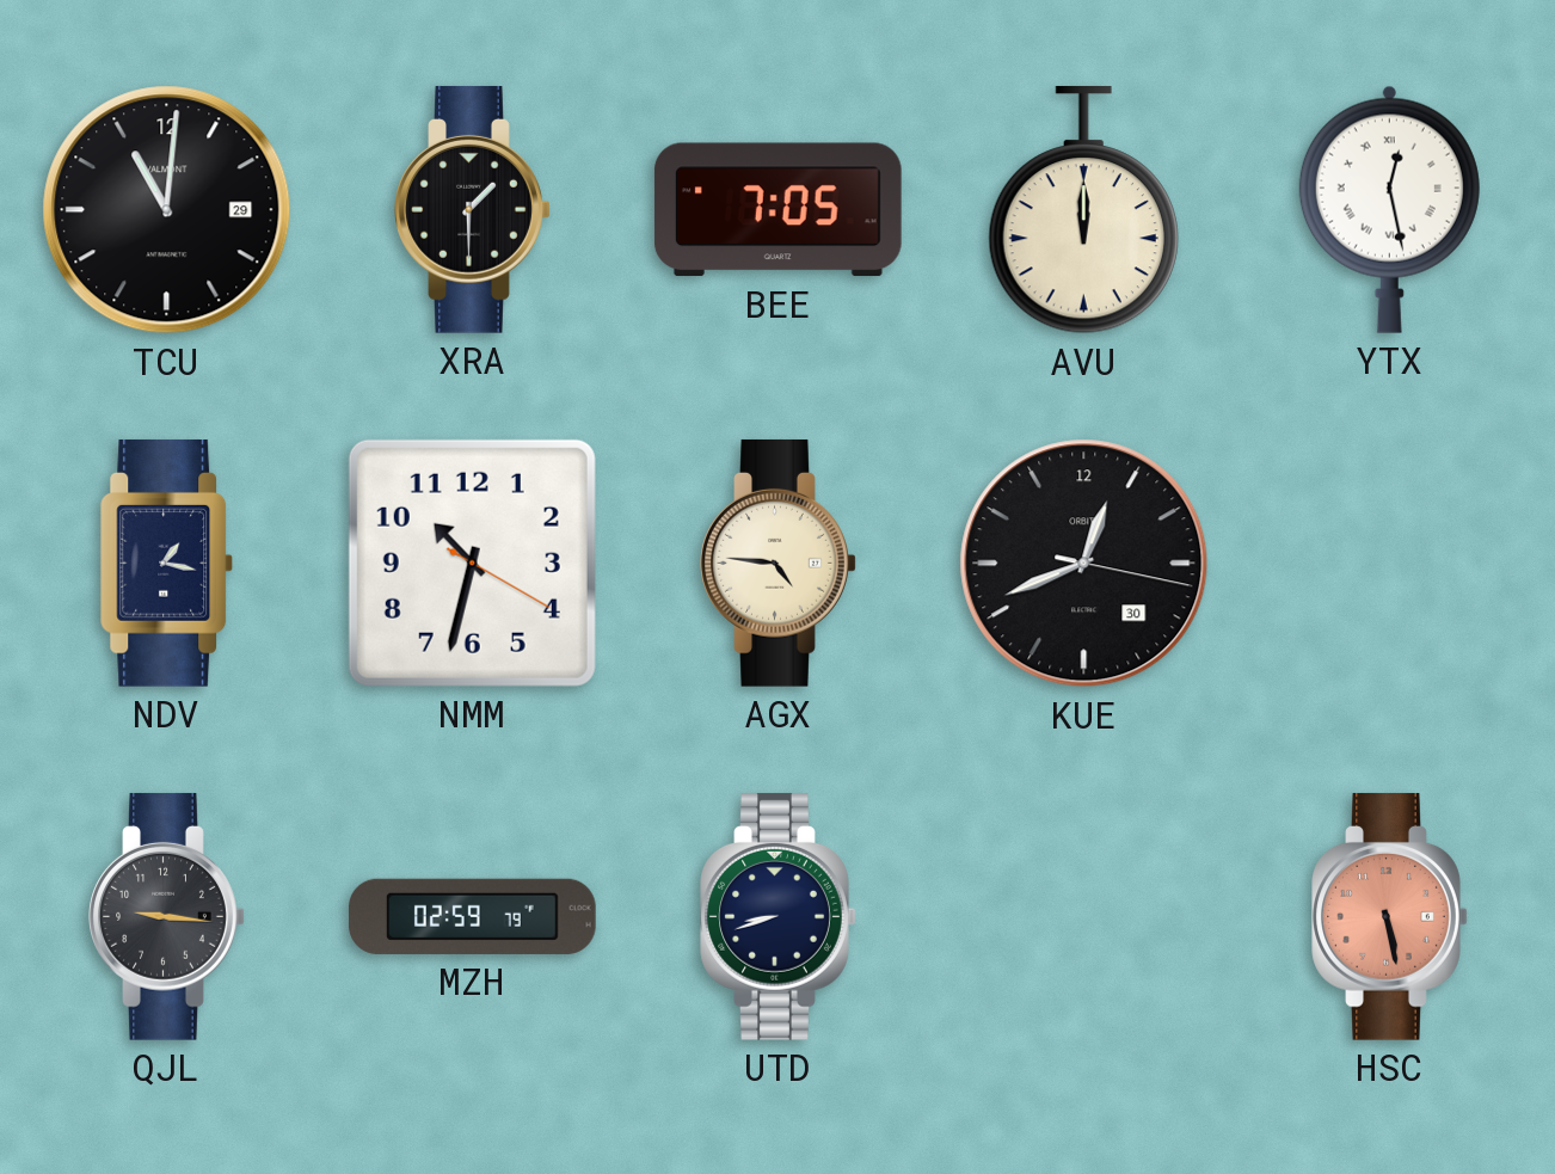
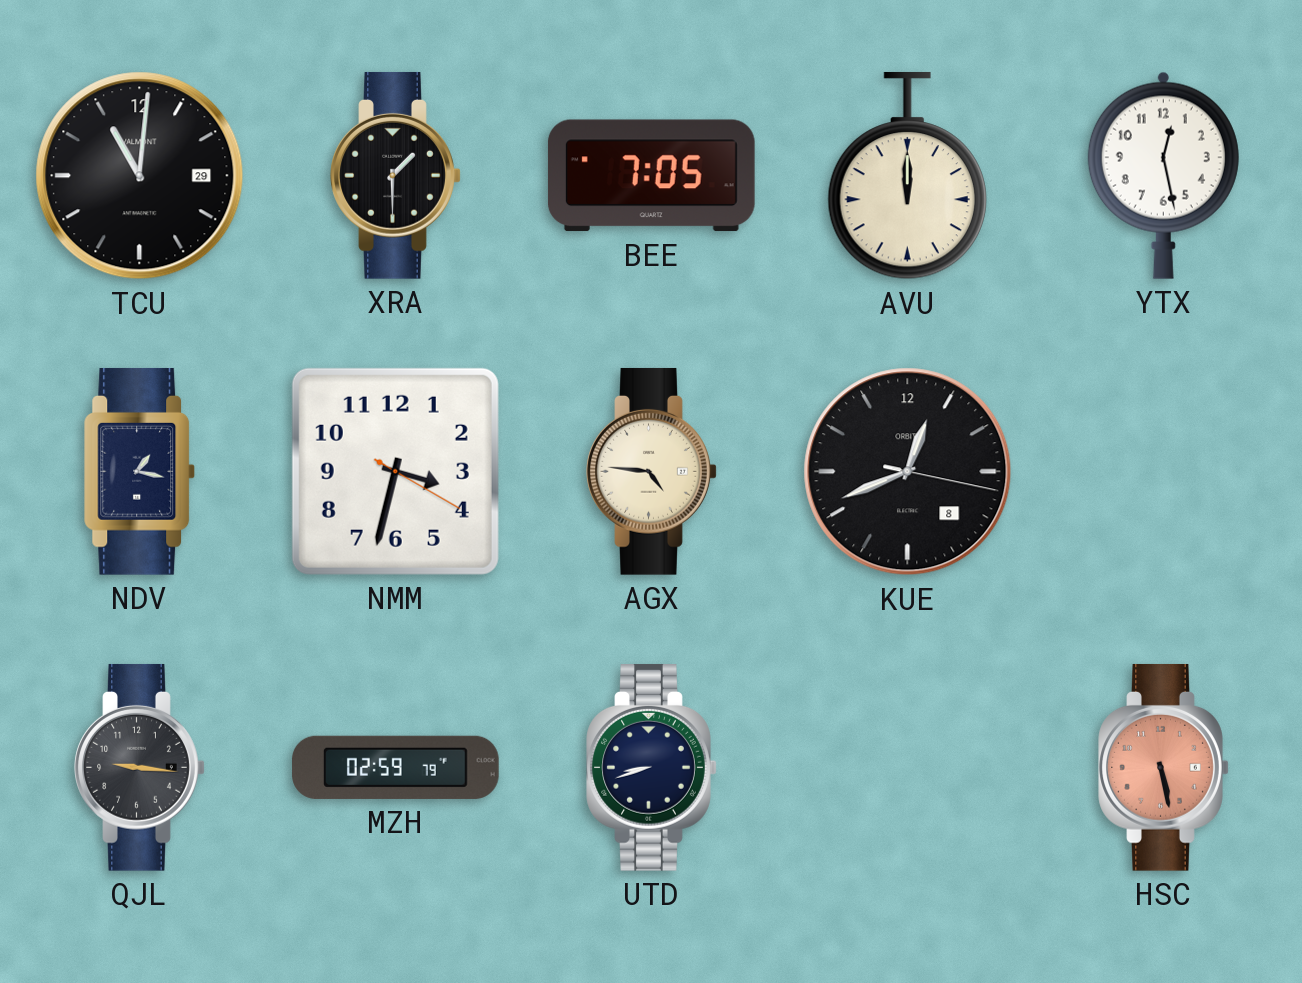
YTX numerals: Roman -> Arabic (1163, 175)
NMM: 10:32 -> 3:32 (395, 471)
KUE date: 30 -> 8 (908, 472)
